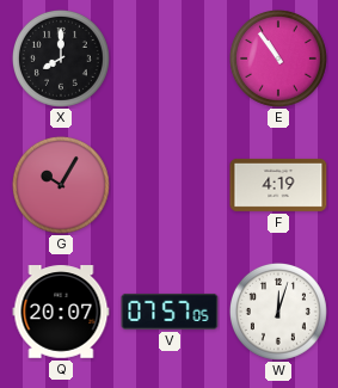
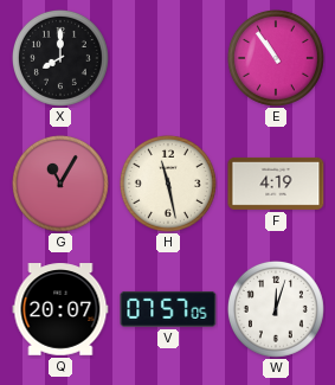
G: 10:05 -> 11:05 (60, 184)
H: none -> 11:28 (168, 184)
